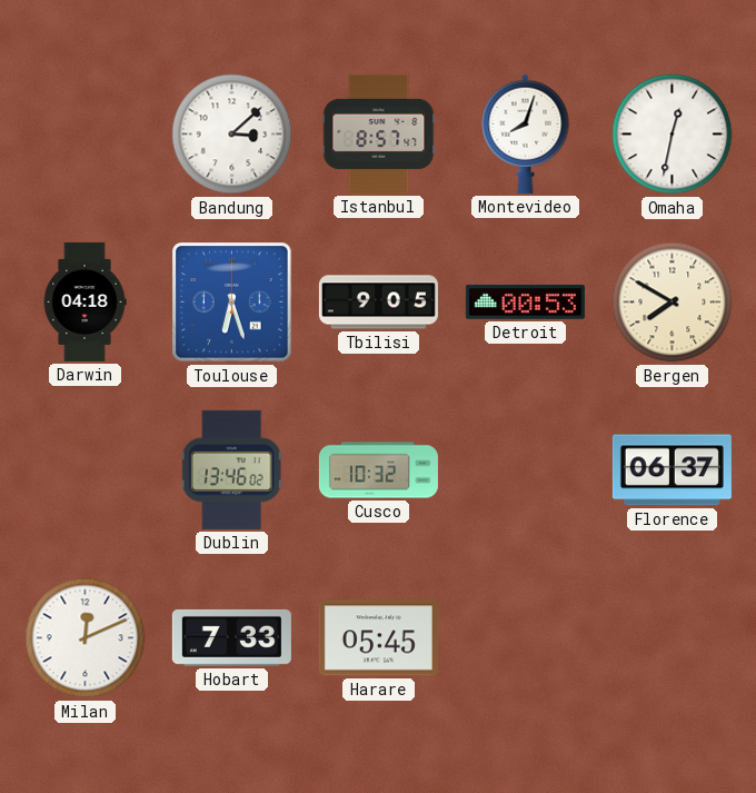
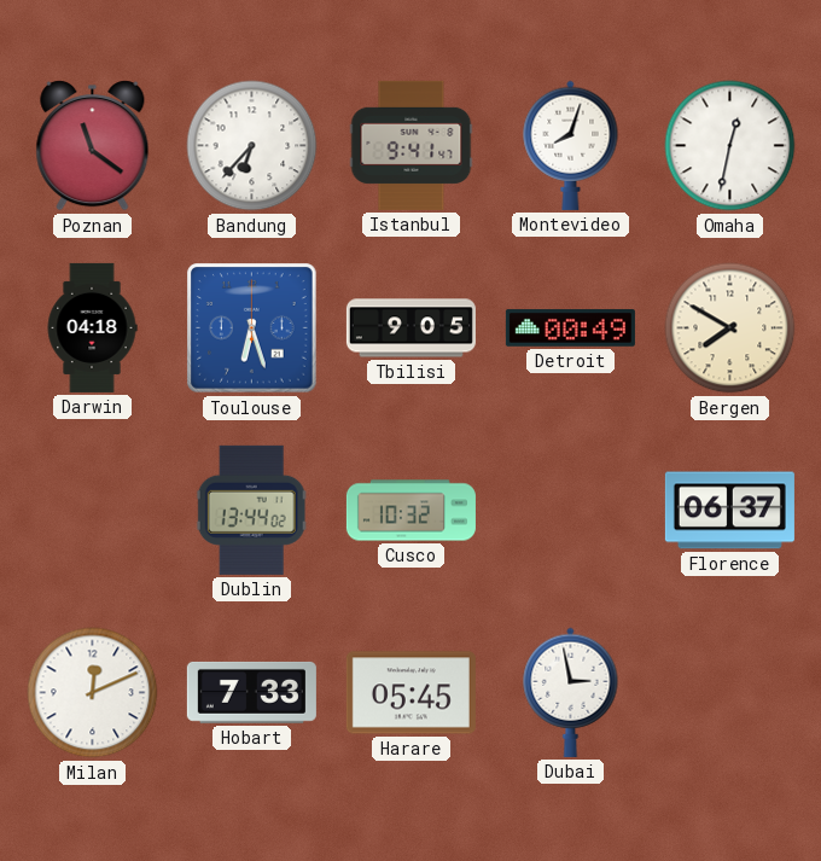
Poznan: none -> 11:21 (93, 146)
Bandung: 3:08 -> 6:37 (252, 146)
Istanbul: 8:57 -> 9:41 (412, 145)
Detroit: 00:53 -> 00:49 (570, 328)
Dublin: 13:46 -> 13:44 (251, 510)
Dubai: none -> 2:58 (571, 692)
